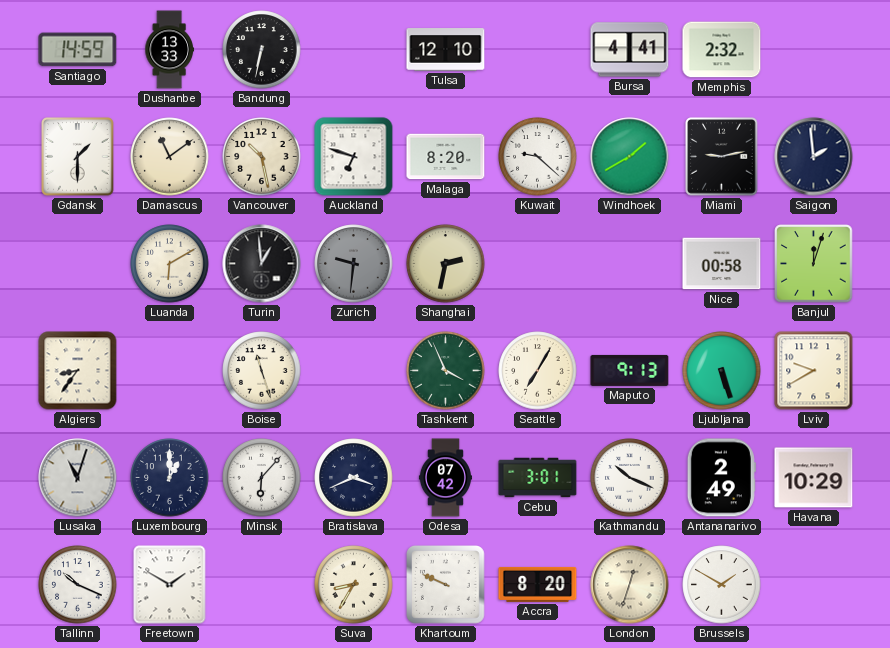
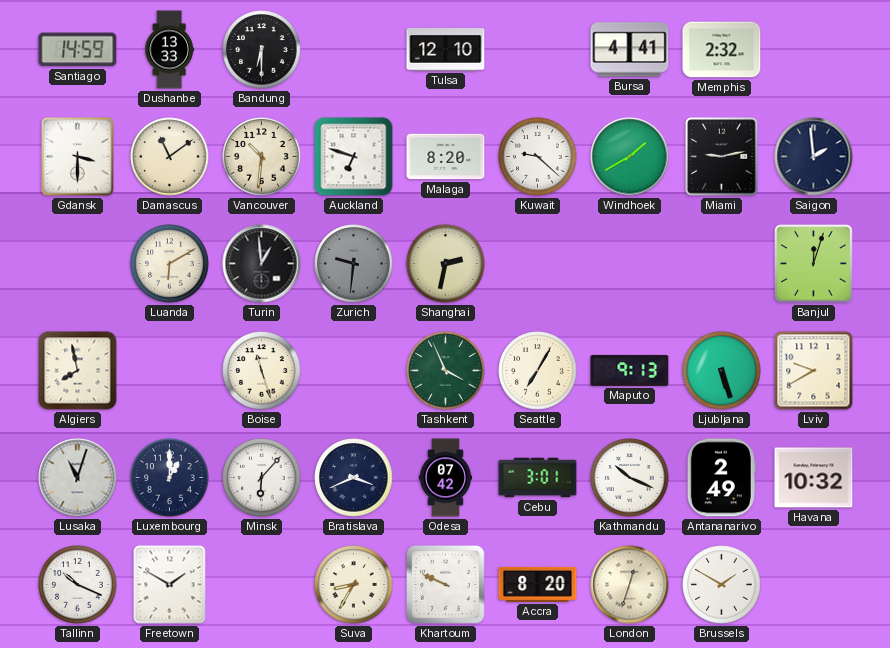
Bandung: 6:32 -> 6:30 (262, 50)
Gdansk: 1:30 -> 3:30 (78, 157)
Vancouver: 10:28 -> 10:31 (262, 157)
Nice: 00:58 -> none (722, 264)
Algiers: 8:36 -> 7:58 (78, 371)
Havana: 10:29 -> 10:32 (814, 478)
